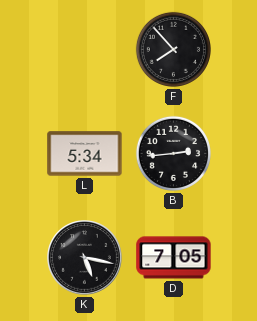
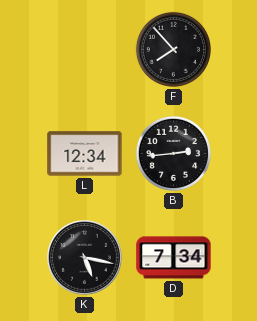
L: 5:34 -> 12:34 (85, 154)
D: 7:05 -> 7:34 (174, 258)
